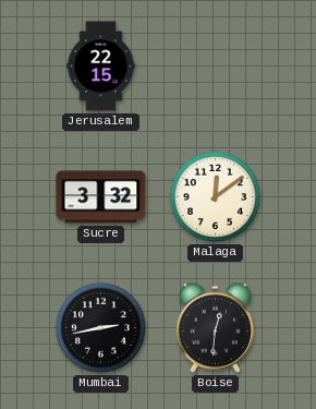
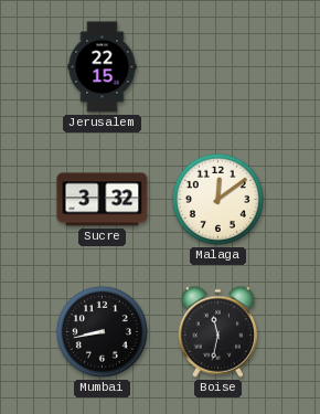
Mumbai: 2:43 -> 8:43 (102, 331)
Boise: 12:31 -> 11:32 (217, 331)
